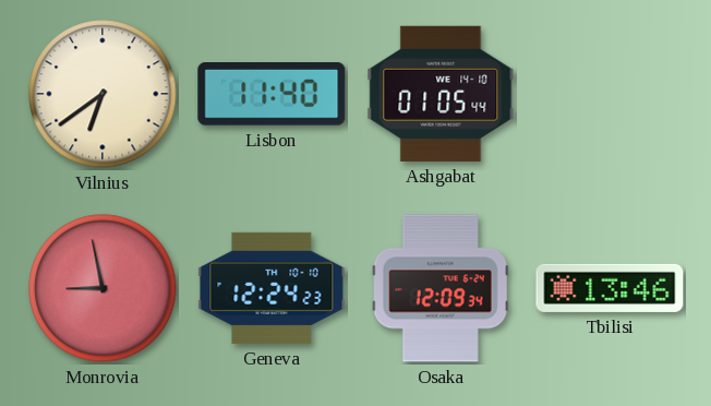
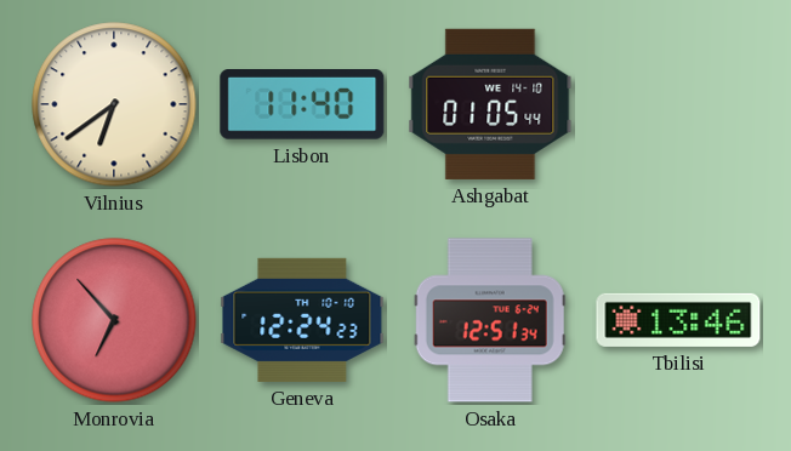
Monrovia: 8:58 -> 6:53 (114, 320)
Osaka: 12:09 -> 12:51 (490, 320)
